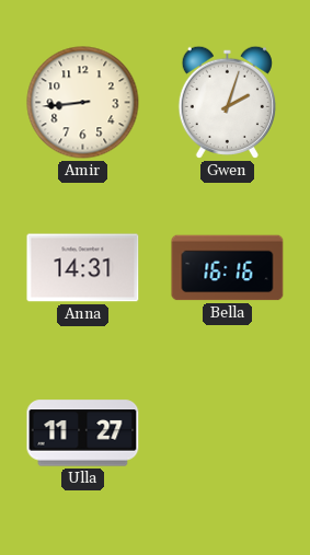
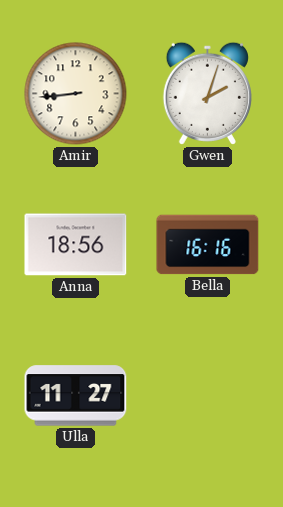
Anna: 14:31 -> 18:56 (76, 245)
